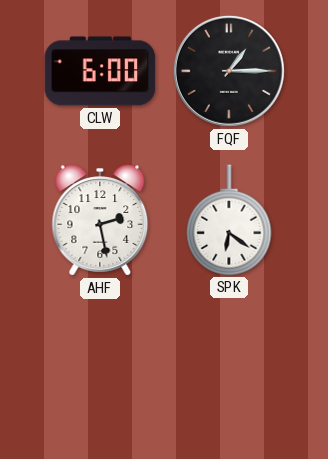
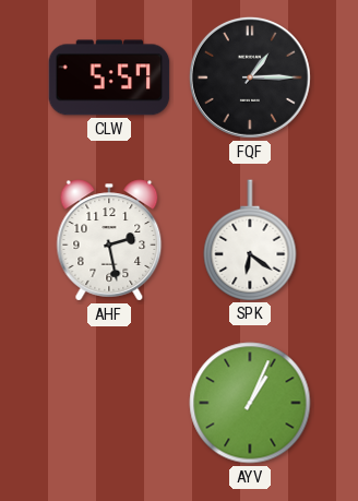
CLW: 6:00 -> 5:57 (109, 77)
AYV: none -> 1:04 (250, 403)
